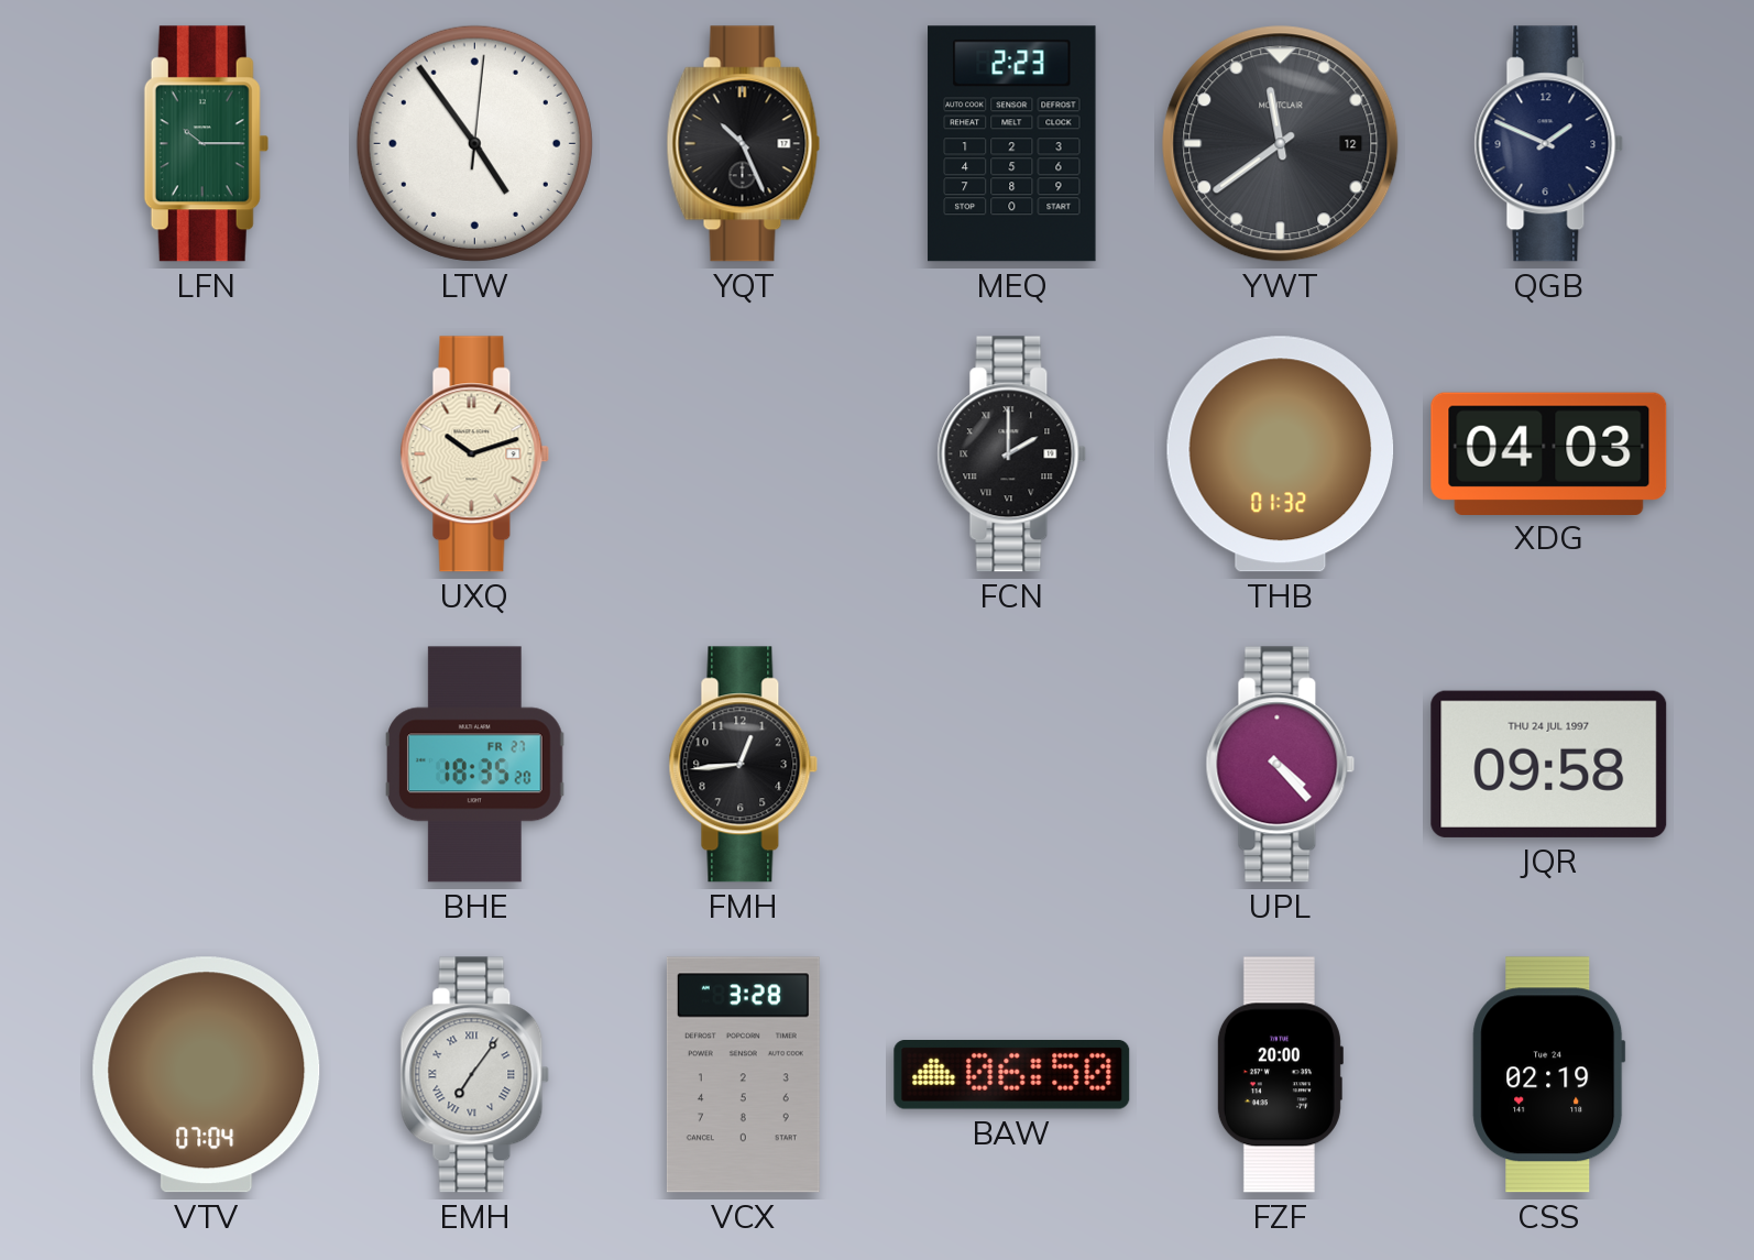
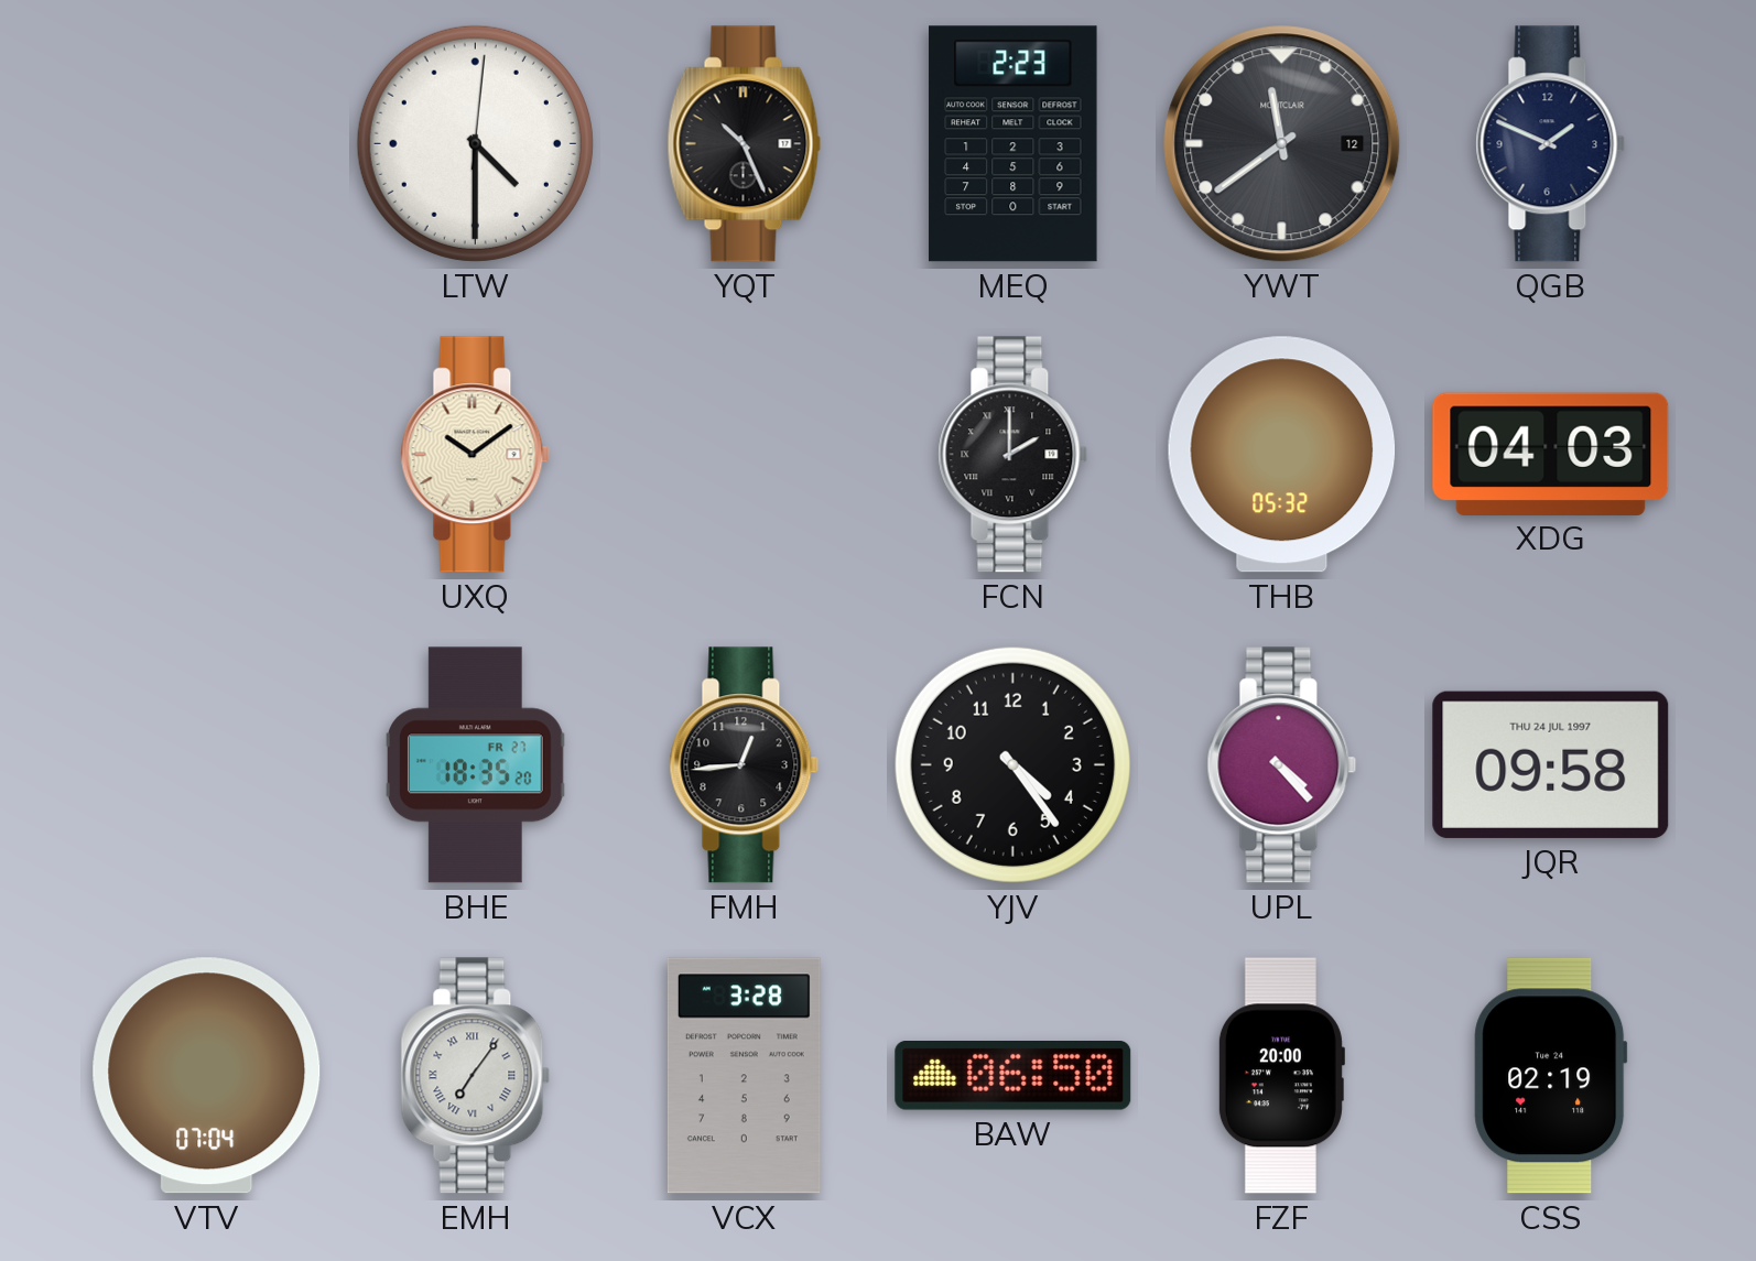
LFN: 10:15 -> none (206, 144)
LTW: 4:54 -> 4:30 (475, 143)
UXQ: 10:12 -> 10:09 (476, 455)
THB: 01:32 -> 05:32 (1282, 455)
YJV: none -> 4:24 (1012, 764)
